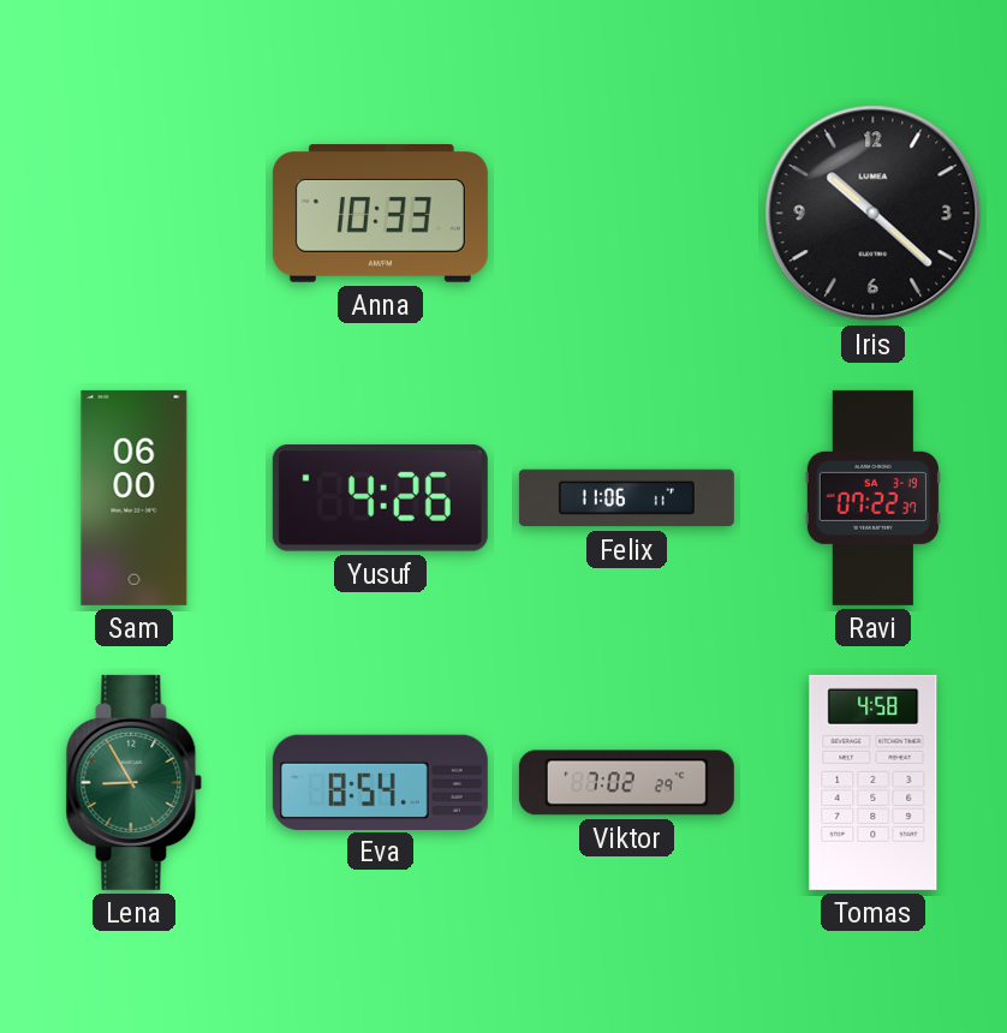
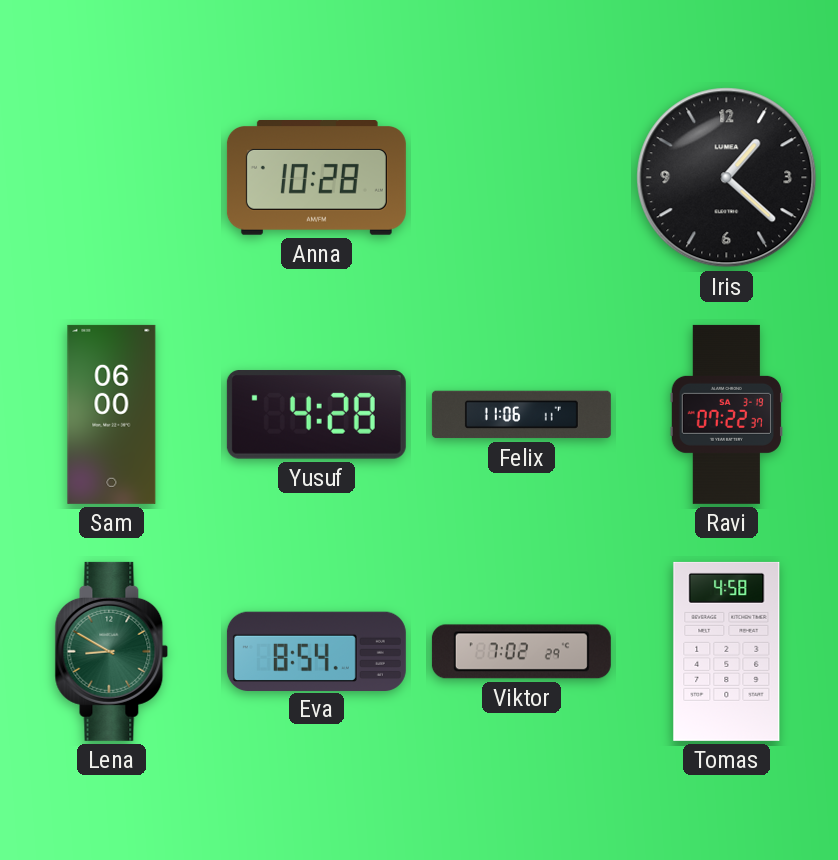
Anna: 10:33 -> 10:28 (316, 178)
Iris: 10:22 -> 1:22 (727, 178)
Yusuf: 4:26 -> 4:28 (316, 415)
Lena: 8:55 -> 8:50 (112, 651)
